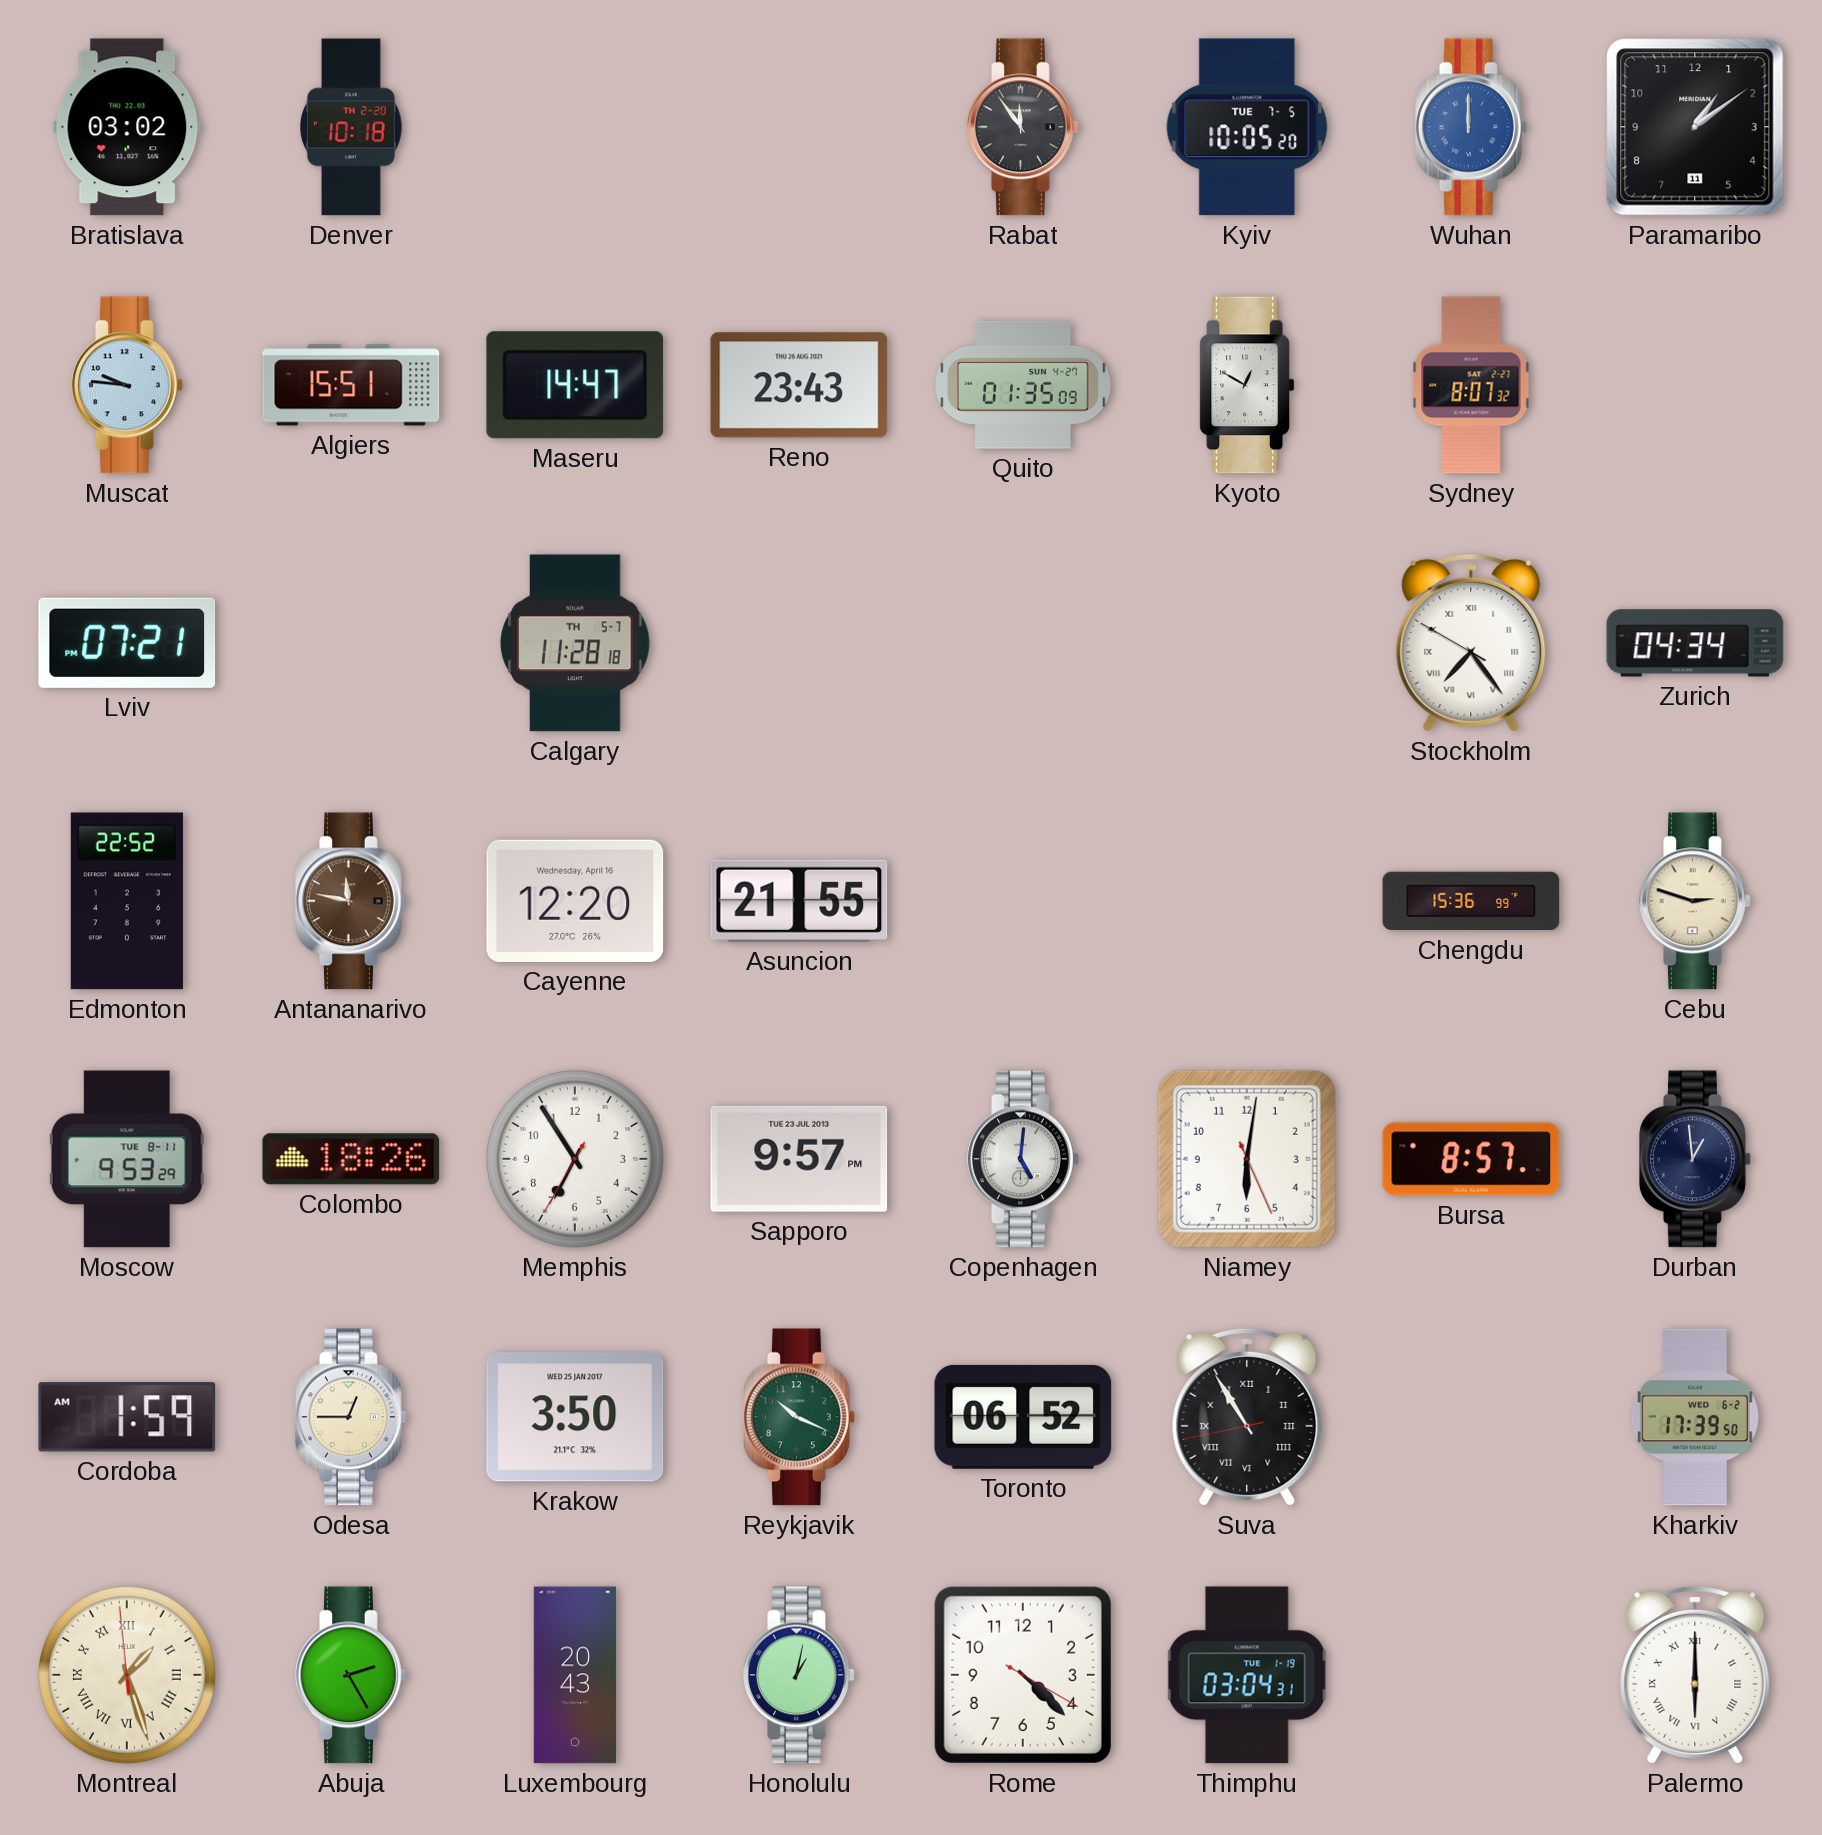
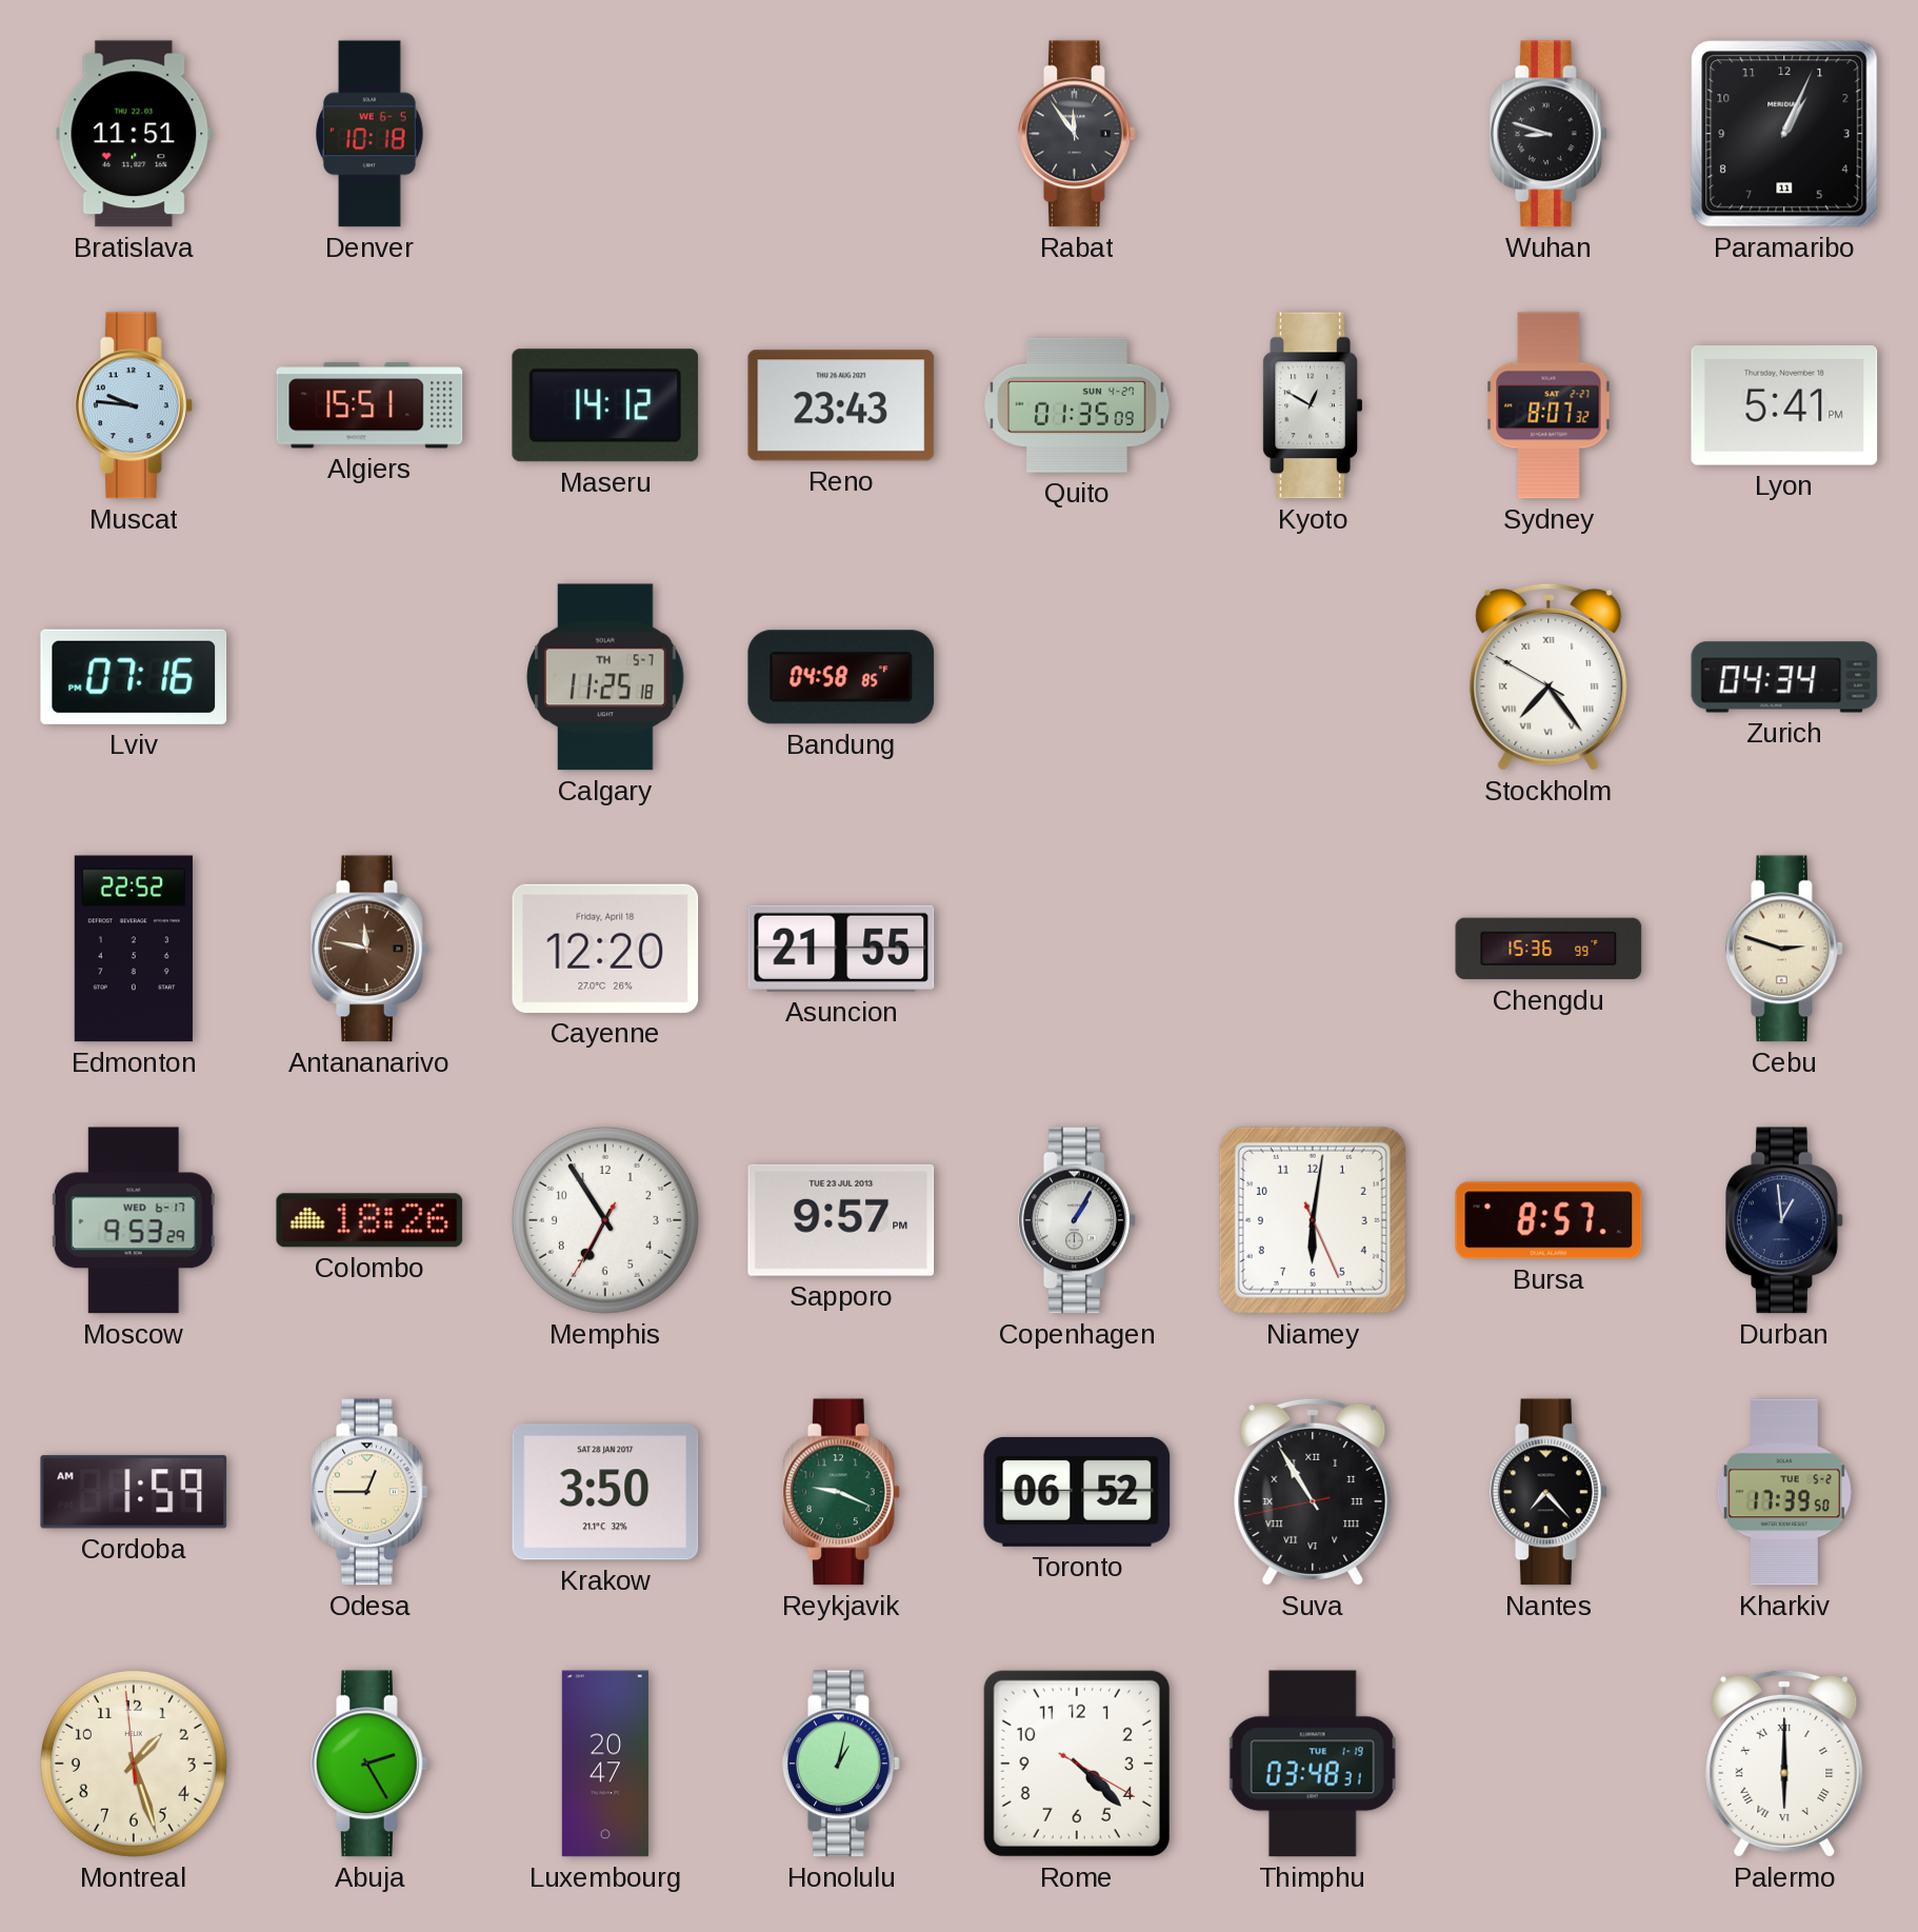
Bratislava: 03:02 -> 11:51 (134, 134)
Denver date: TH 2-20 -> WE 6-5 (371, 134)
Kyiv: 10:05 -> none (1247, 127)
Wuhan: 12:00 -> 8:48 (1550, 134)
Wuhan dial: blue -> black (1550, 134)
Paramaribo: 1:09 -> 1:04 (1784, 134)
Maseru: 14:47 -> 14:12 (605, 405)
Lyon: none -> 5:41 (1784, 405)
Lviv: 07:21 -> 07:16 (134, 677)
Calgary: 11:28 -> 11:25 (605, 677)
Bandung: none -> 04:58 (841, 677)
Cayenne date: Wednesday, April 16 -> Friday, April 18 (605, 949)
Moscow date: TUE 8-11 -> WED 6-17 (134, 1220)
Copenhagen: 5:01 -> 1:05 (1078, 1220)
Krakow date: WED 25 JAN 2017 -> SAT 28 JAN 2017 (605, 1492)
Reykjavik: 10:19 -> 9:19 (842, 1492)
Nantes: none -> 7:23 (1550, 1492)
Kharkiv date: WED 6-2 -> TUE 5-2 (1784, 1492)
Montreal numerals: Roman -> Arabic (134, 1764)
Luxembourg: 20:43 -> 20:47 (605, 1764)
Thimphu: 03:04 -> 03:48 (1313, 1764)
